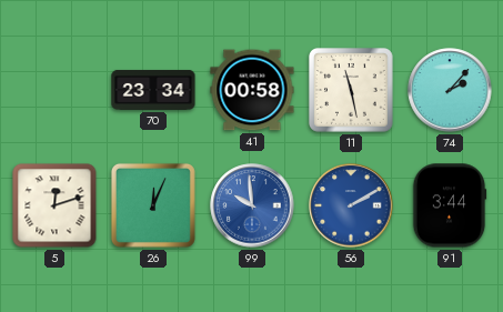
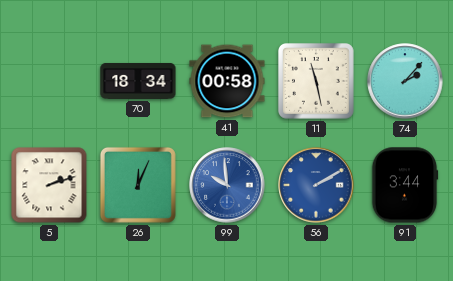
70: 23:34 -> 18:34 (138, 81)
5: 12:12 -> 2:12 (49, 185)
